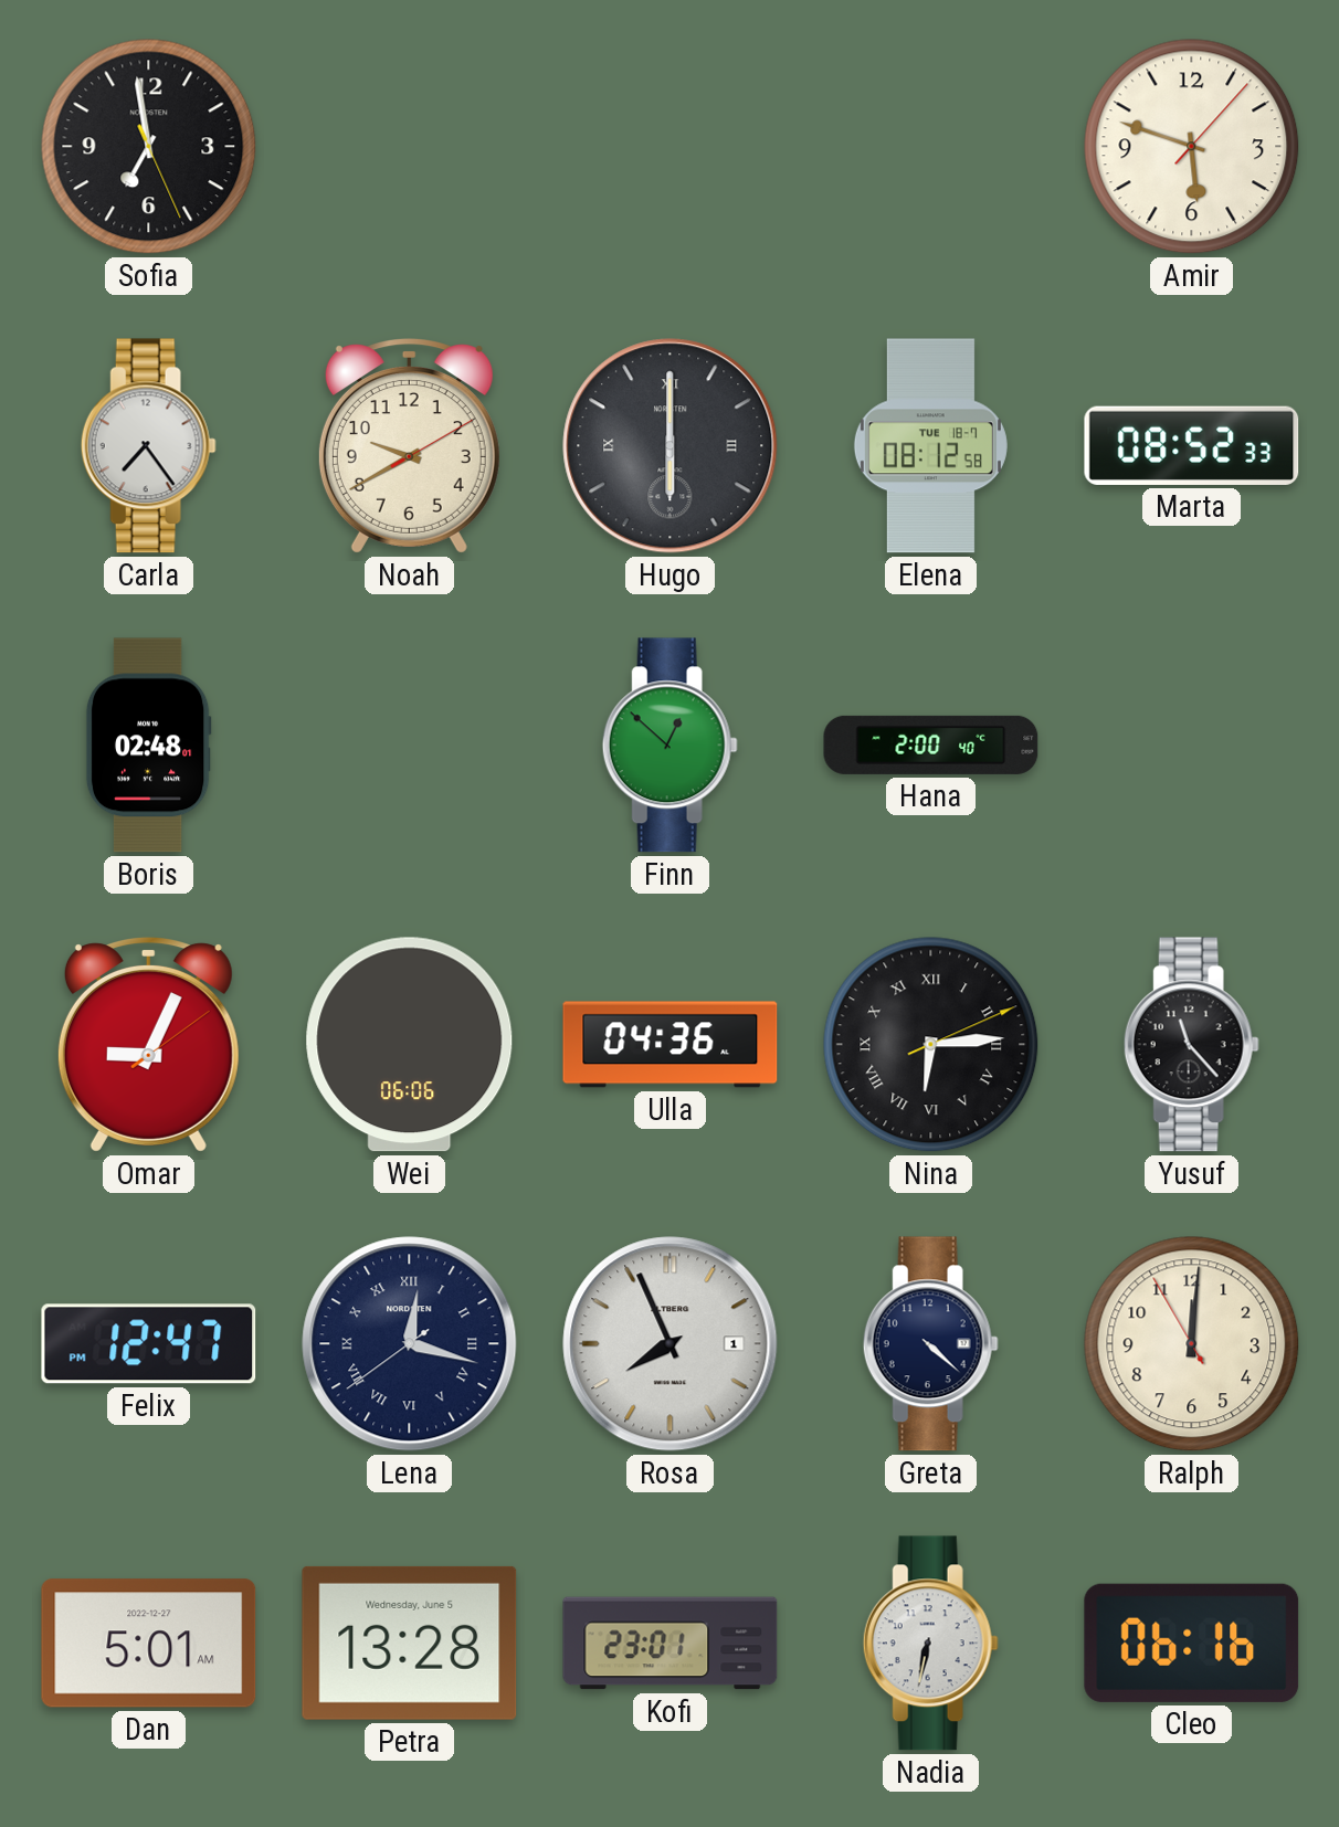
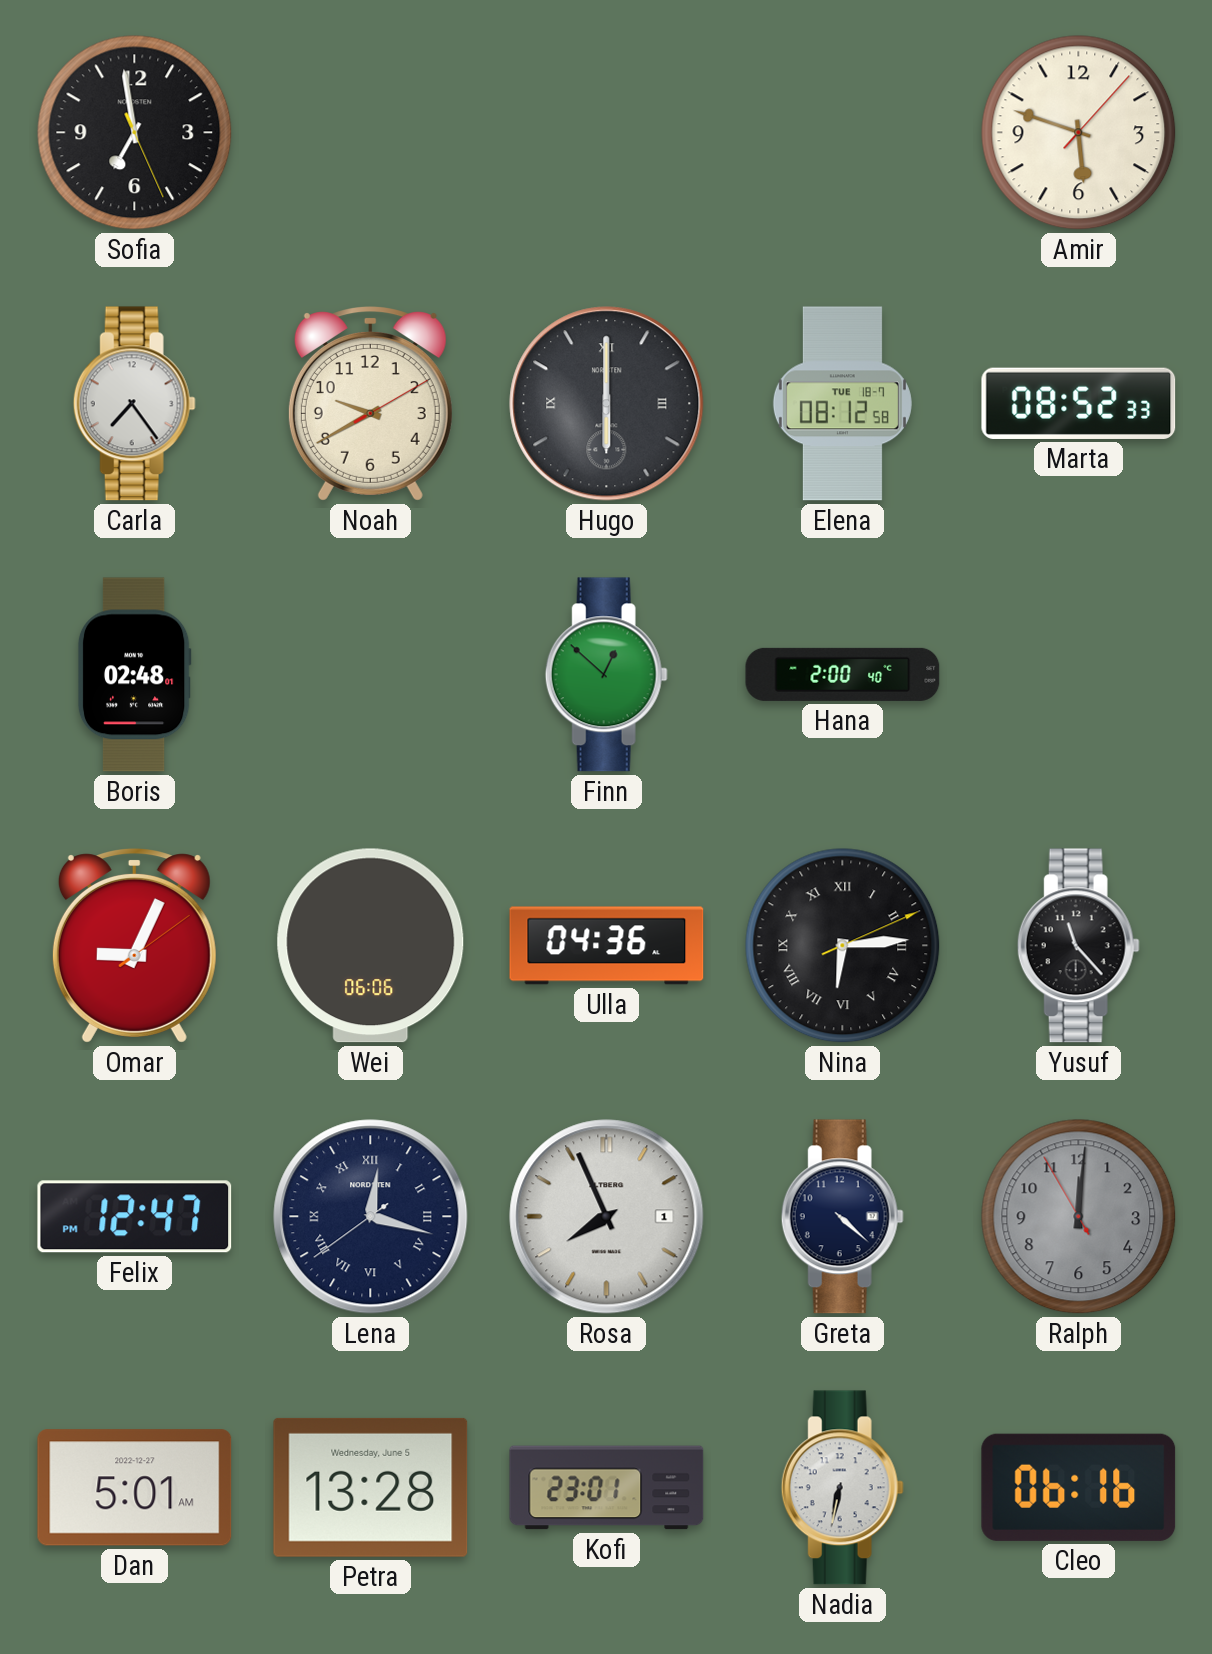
Ralph dial: cream -> grey (1079, 1217)
